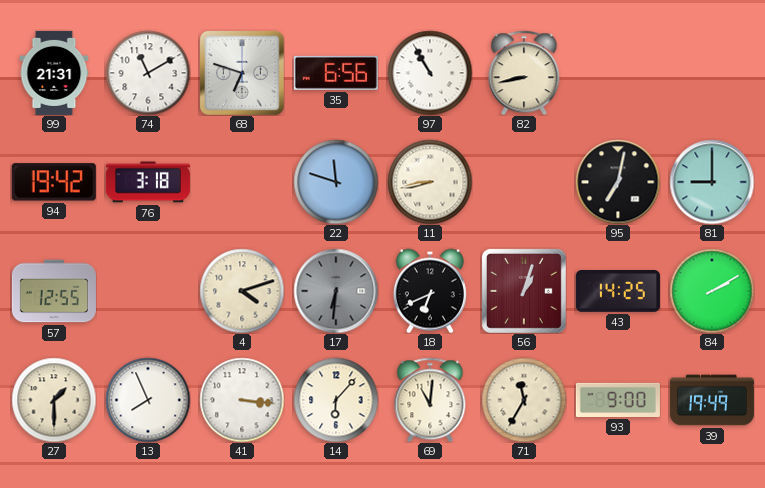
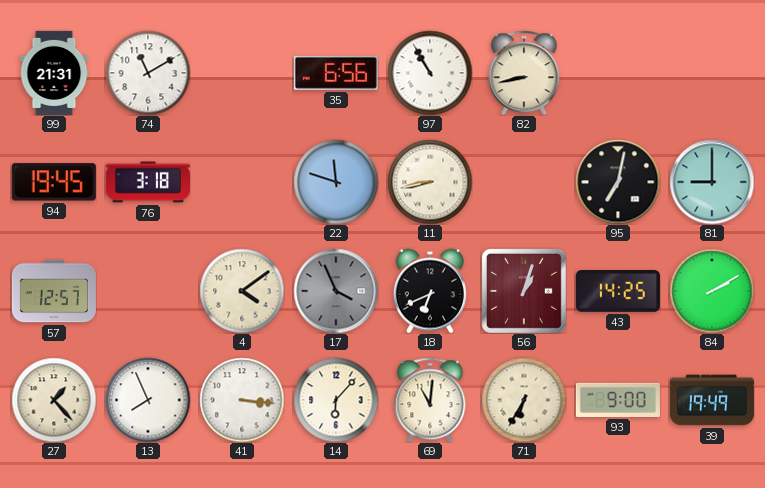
68: 6:48 -> none (242, 73)
94: 19:42 -> 19:45 (54, 182)
57: 12:55 -> 12:57 (54, 291)
4: 4:12 -> 4:09 (242, 291)
17: 6:31 -> 3:56 (336, 291)
27: 1:30 -> 1:23 (54, 400)
71: 11:35 -> 6:35 (524, 400)
